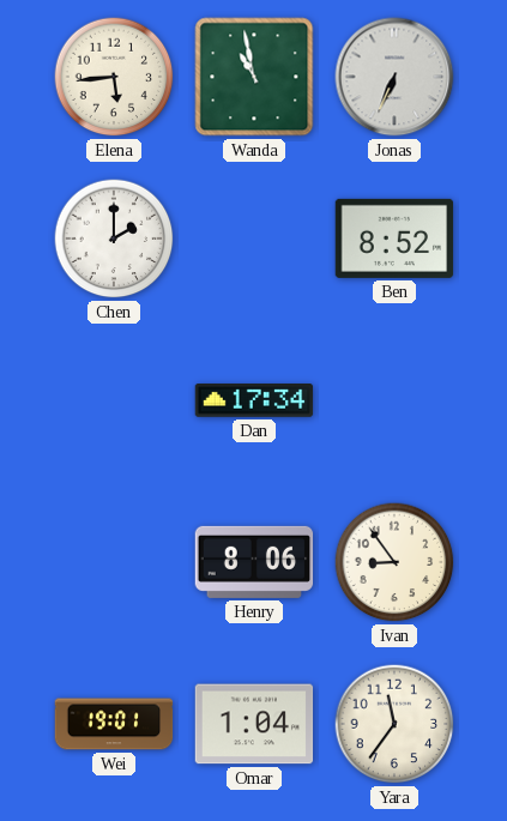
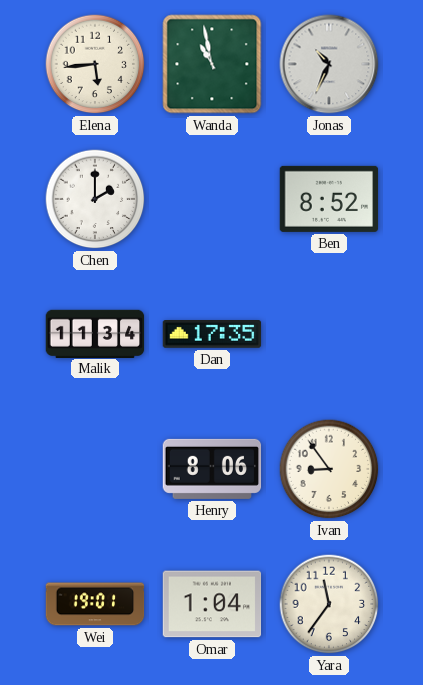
Jonas: 6:34 -> 10:34 (329, 64)
Malik: none -> 11:34 (95, 333)
Dan: 17:34 -> 17:35 (212, 334)
